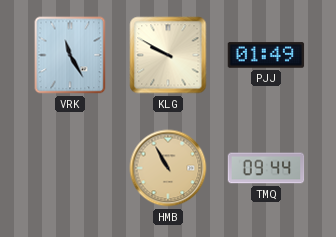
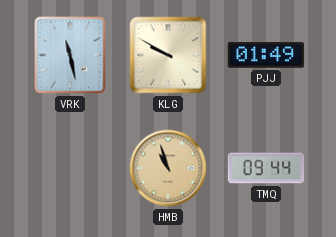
VRK: 11:25 -> 11:28 (70, 55)
HMB: 10:55 -> 10:57 (168, 168)
